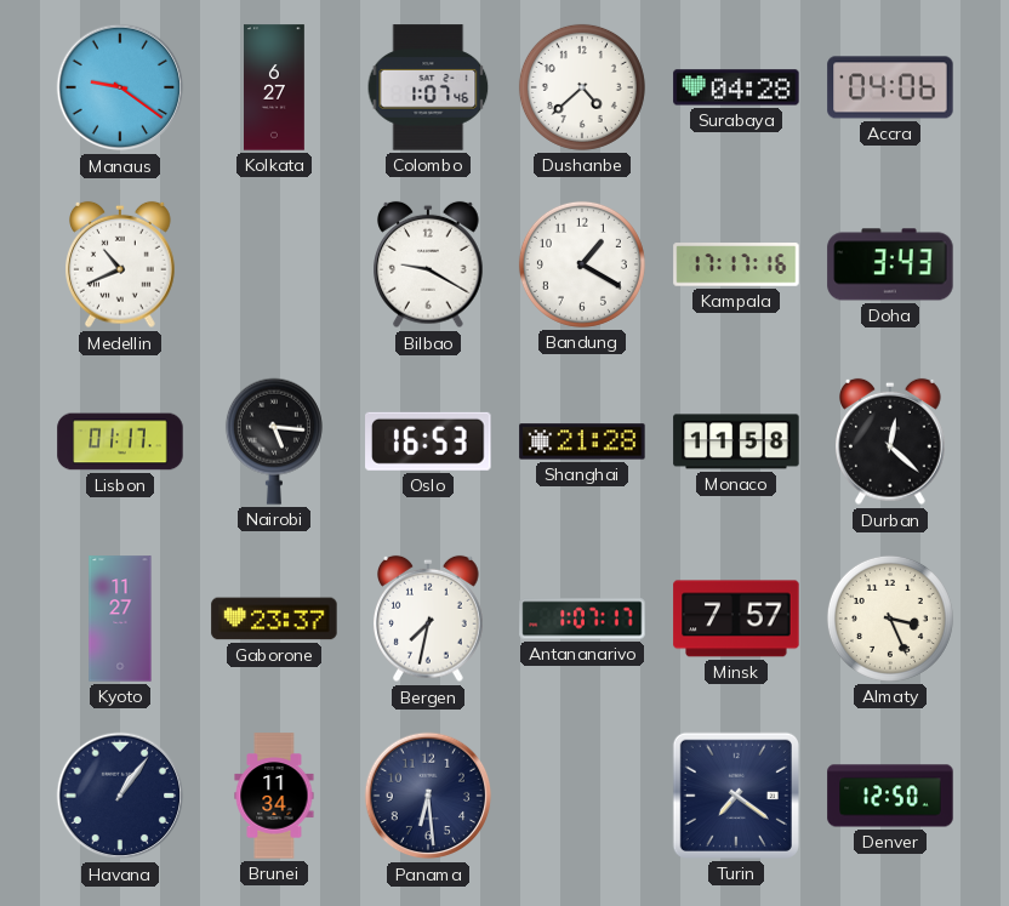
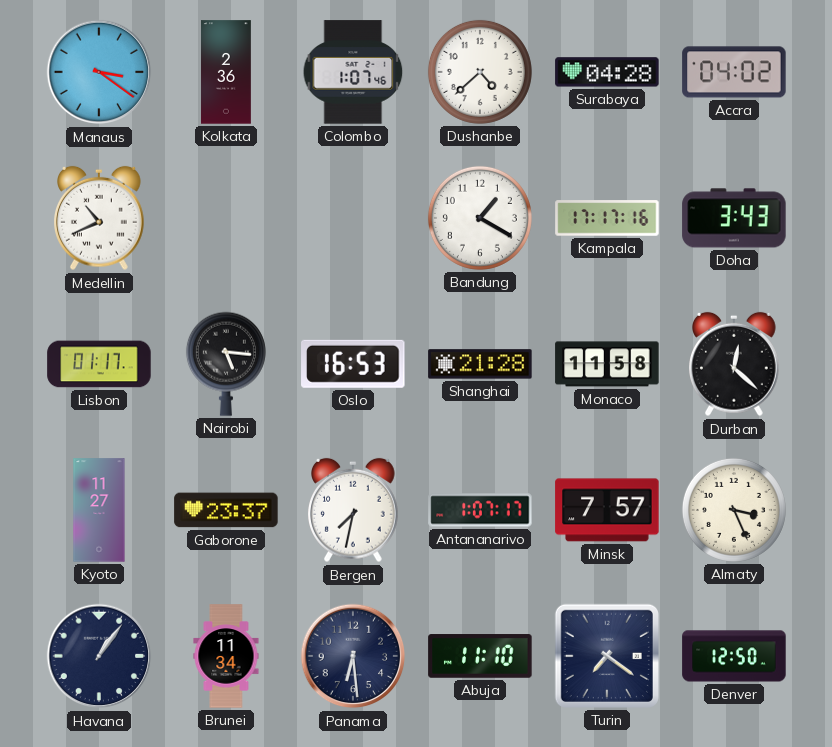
Manaus: 9:21 -> 3:21 (99, 72)
Kolkata: 6:27 -> 2:36 (227, 72)
Accra: 04:06 -> 04:02 (734, 72)
Bilbao: 9:20 -> none (429, 264)
Abuja: none -> 11:10 (480, 656)
